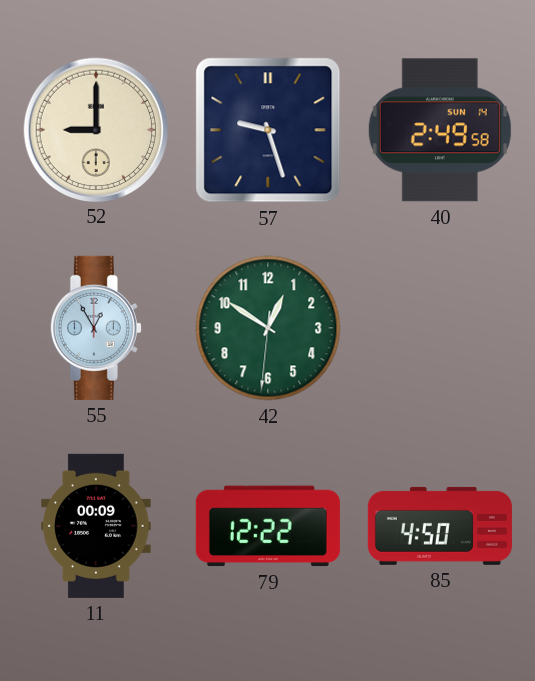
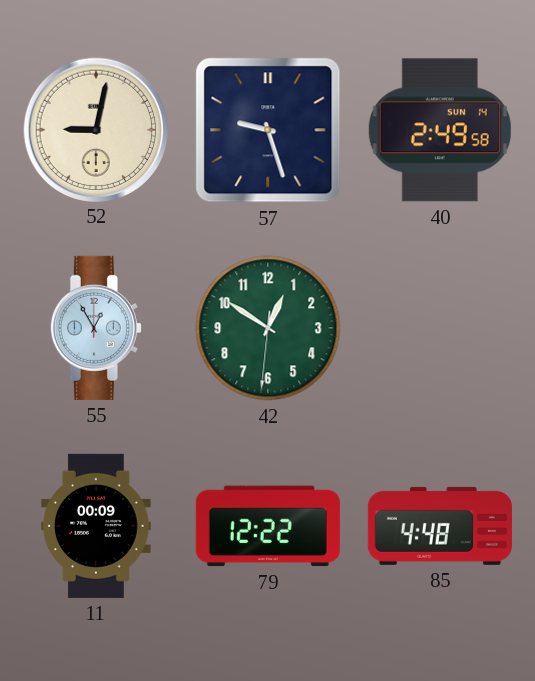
52: 9:00 -> 9:02 (95, 129)
85: 4:50 -> 4:48 (440, 526)
